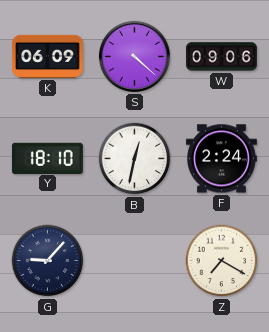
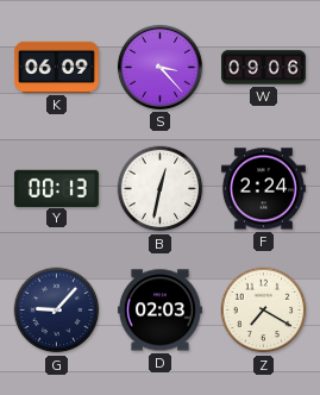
S: 4:22 -> 3:23 (159, 67)
Y: 18:10 -> 00:13 (56, 188)
D: none -> 02:03 (159, 311)
